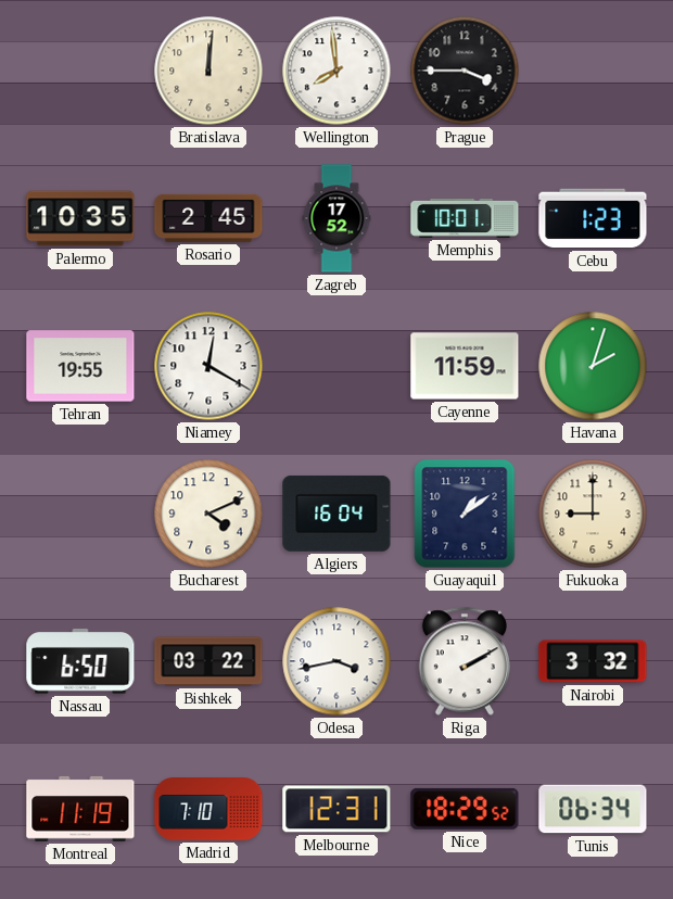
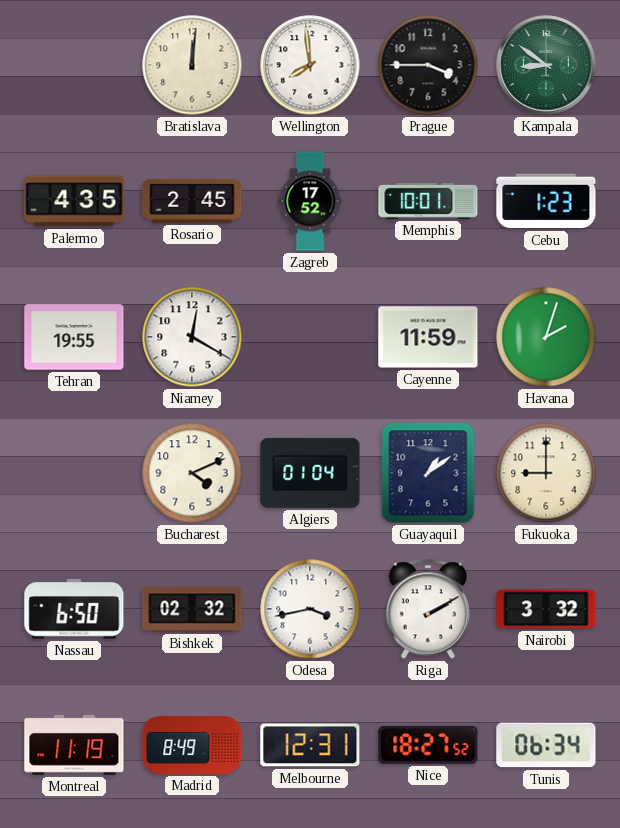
Kampala: none -> 8:51 (546, 65)
Palermo: 10:35 -> 4:35 (74, 201)
Algiers: 16:04 -> 01:04 (310, 473)
Bishkek: 03:22 -> 02:32 (192, 609)
Madrid: 7:10 -> 8:49 (192, 746)
Nice: 18:29 -> 18:27 (428, 745)
